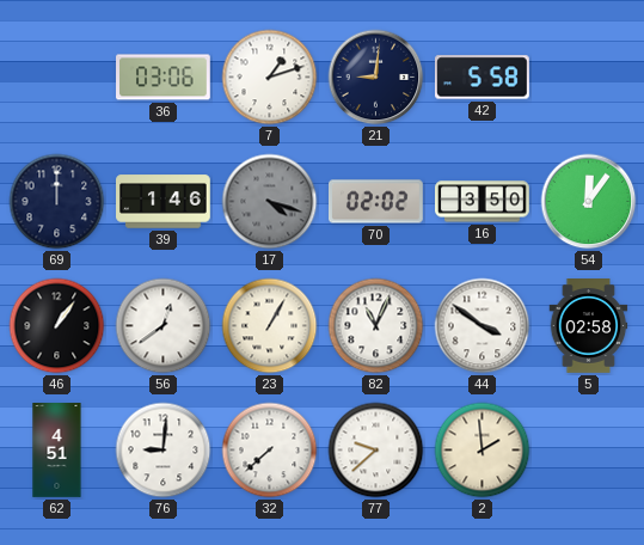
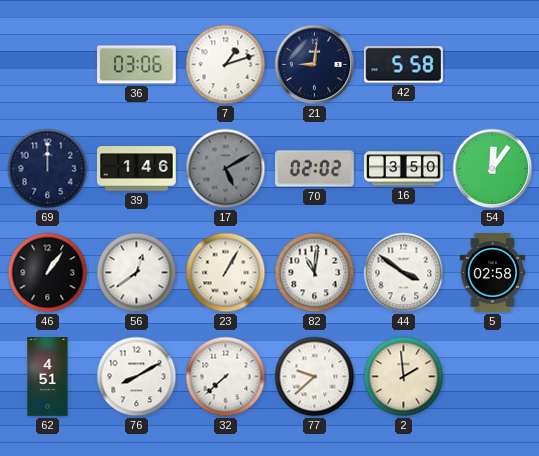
17: 4:18 -> 5:10 (226, 169)
82: 11:04 -> 11:01 (315, 273)
76: 9:01 -> 8:10 (137, 377)
